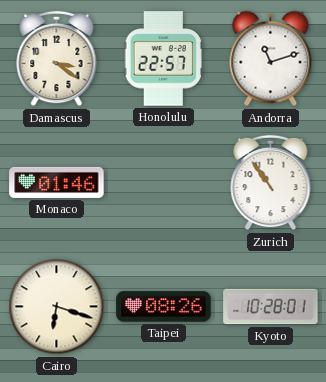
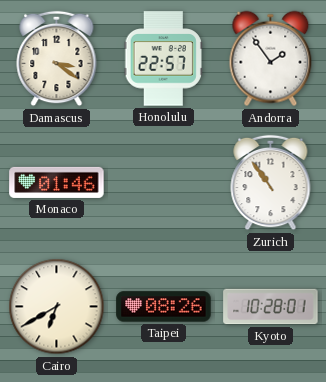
Andorra: 11:12 -> 1:54 (271, 59)
Cairo: 6:18 -> 6:40 (57, 307)
